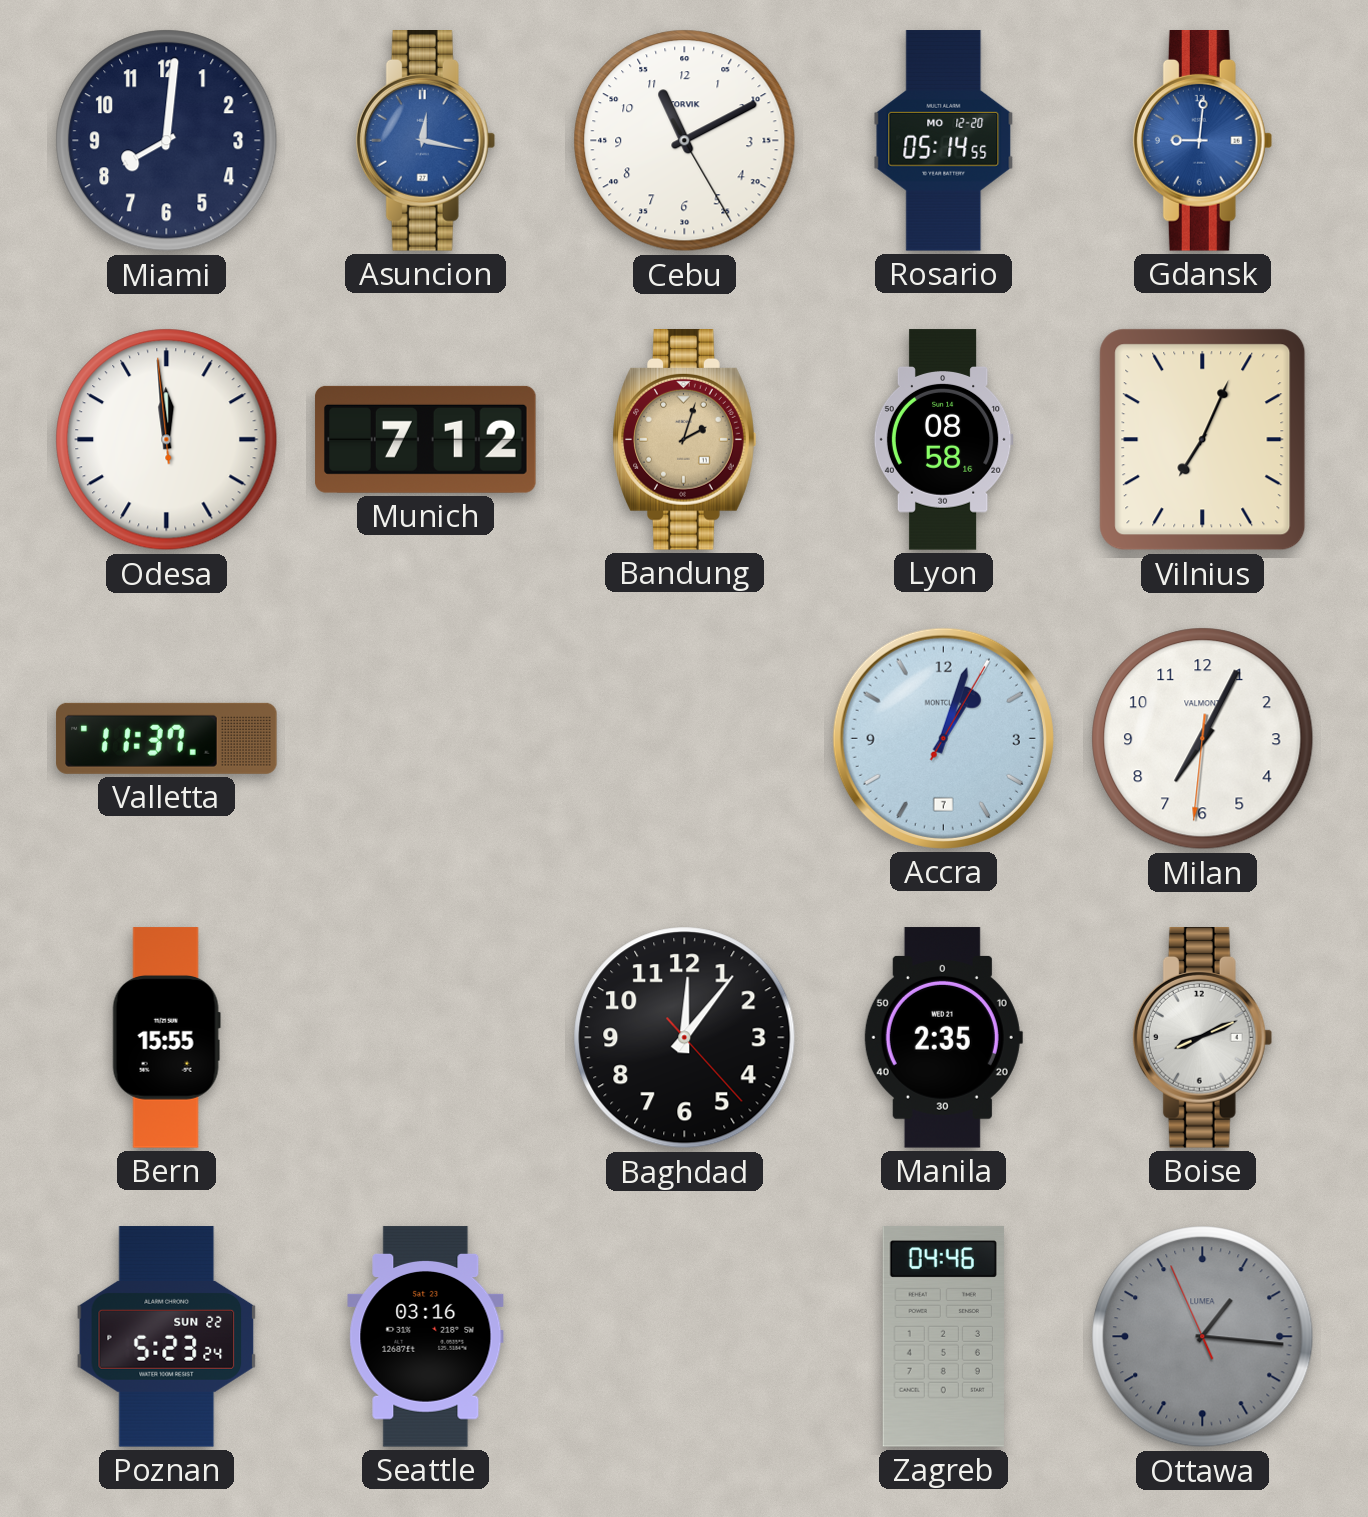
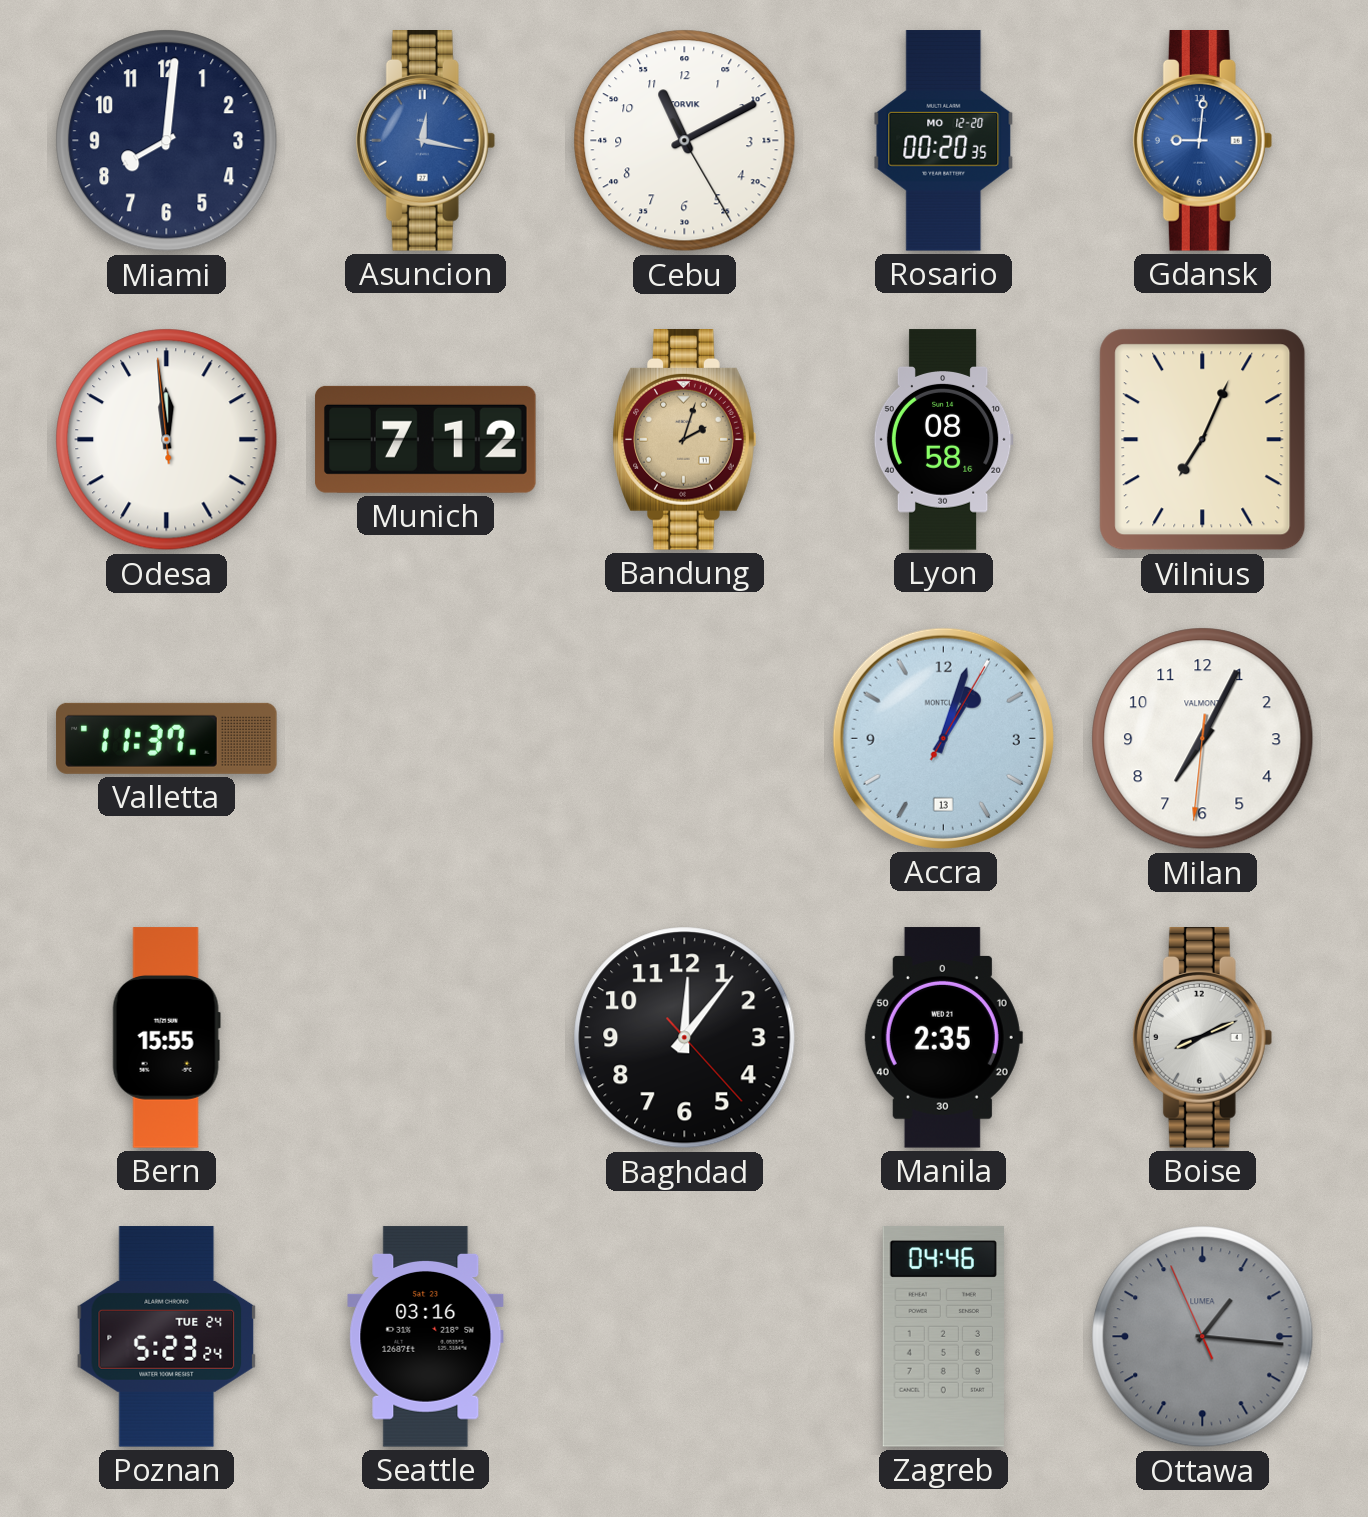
Rosario: 05:14 -> 00:20 (944, 141)
Accra date: 7 -> 13 (943, 738)
Poznan date: SUN 22 -> TUE 24 (167, 1337)
